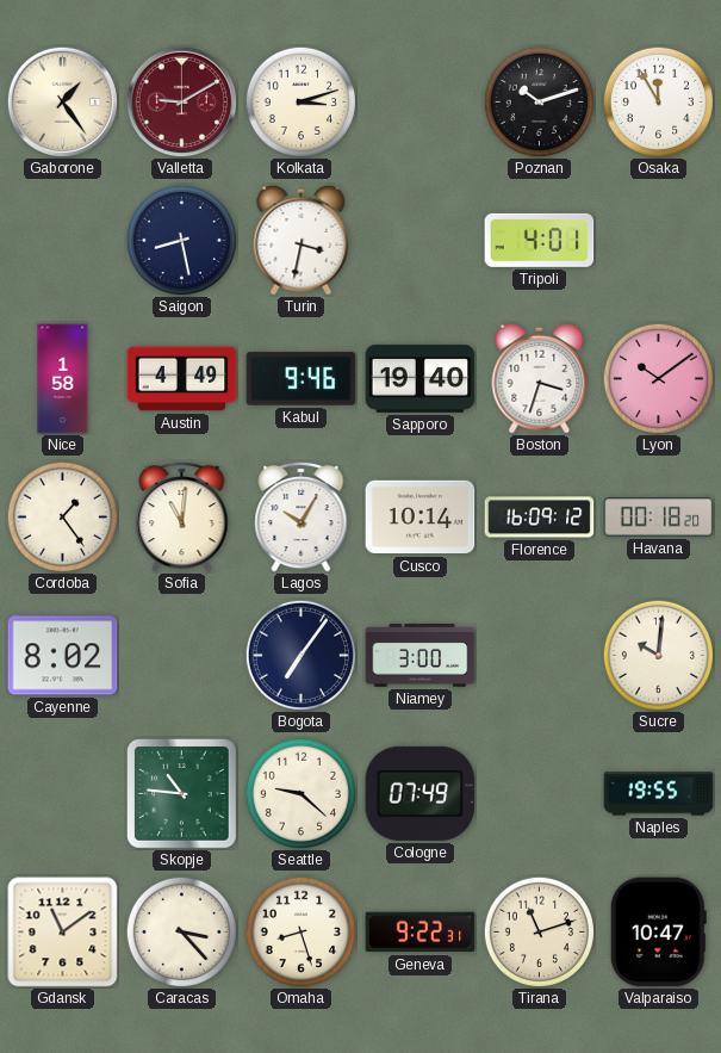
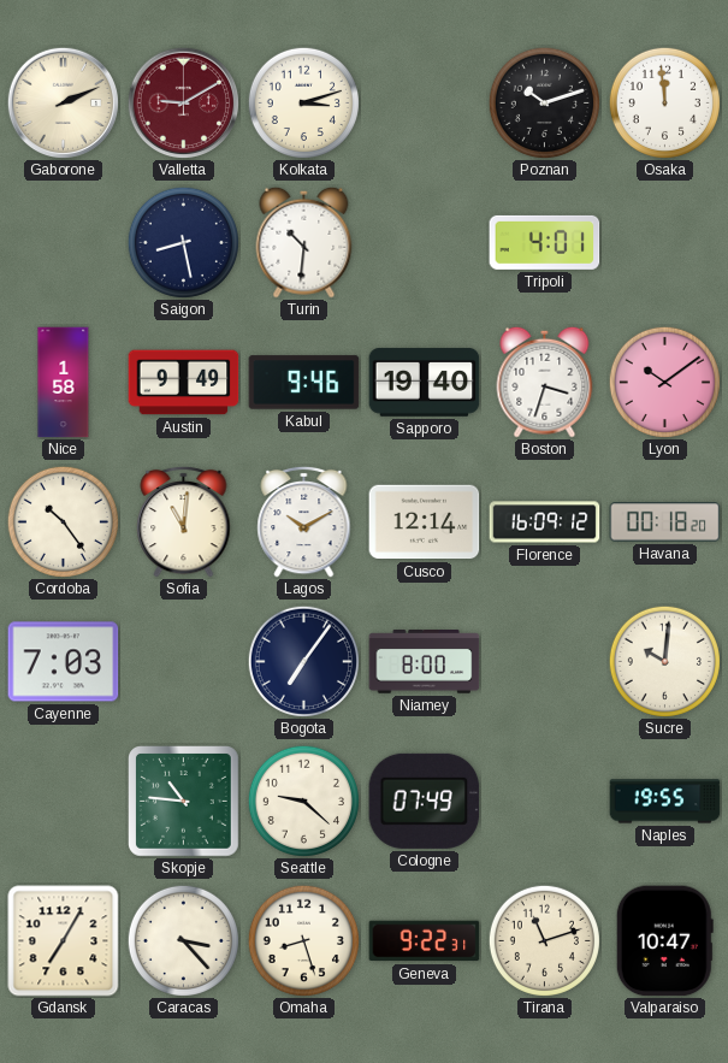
Gaborone: 1:24 -> 2:11 (63, 102)
Osaka: 11:55 -> 11:59 (664, 102)
Turin: 3:32 -> 10:31 (304, 242)
Austin: 4:49 -> 9:49 (184, 383)
Cordoba: 1:24 -> 10:24 (63, 521)
Lagos: 10:05 -> 10:10 (304, 521)
Cusco: 10:14 -> 12:14 (425, 522)
Cayenne: 8:02 -> 7:03 (64, 662)
Niamey: 3:00 -> 8:00 (425, 662)
Gdansk: 11:09 -> 7:05 (64, 941)
